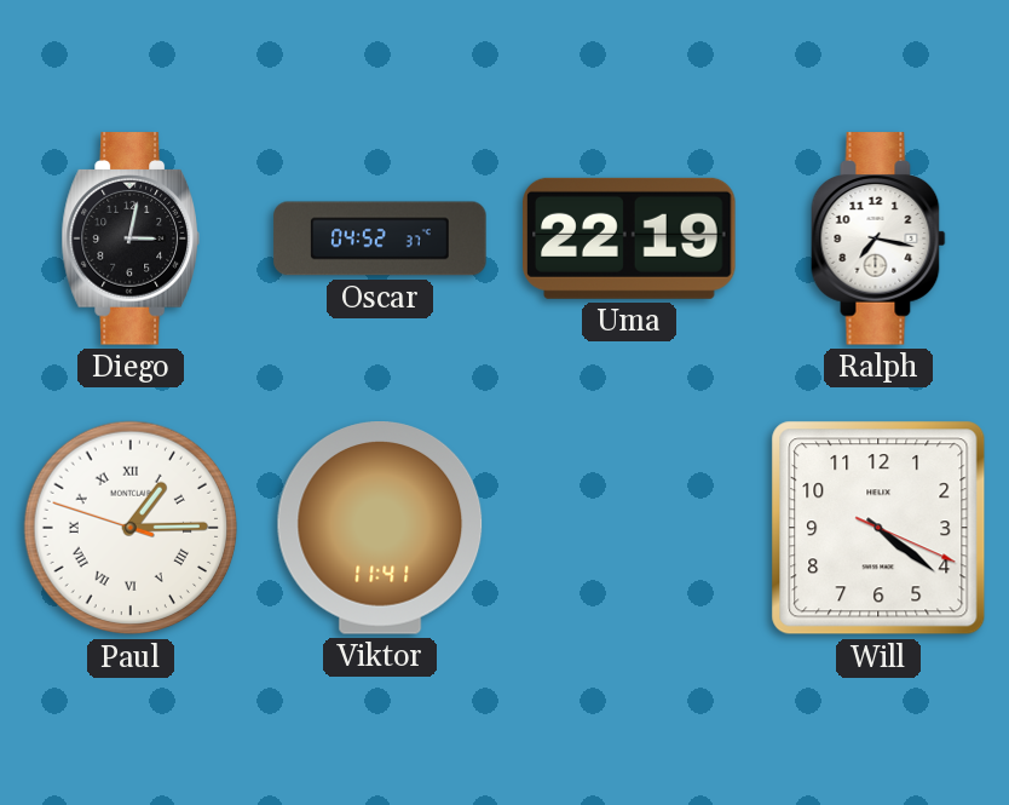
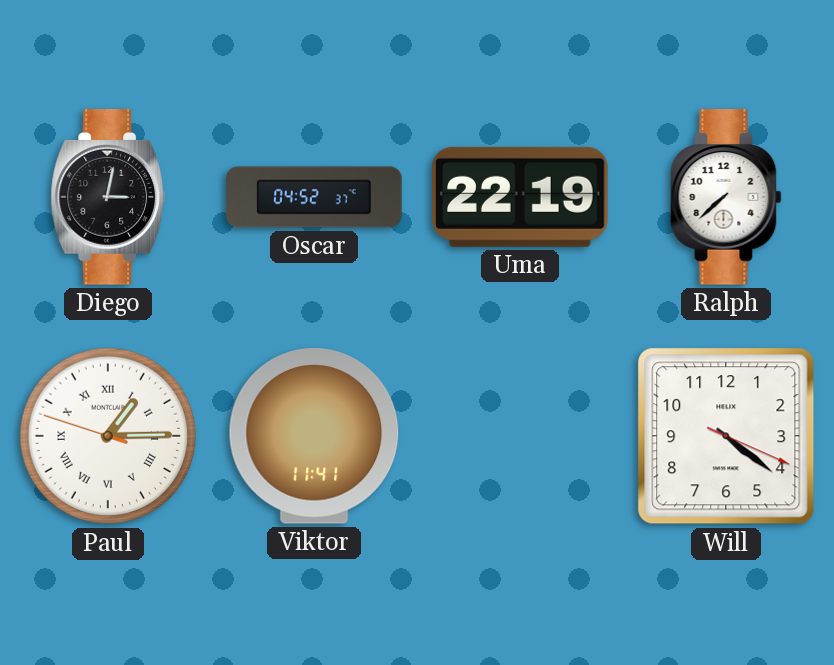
Ralph: 7:17 -> 7:38 (726, 197)
